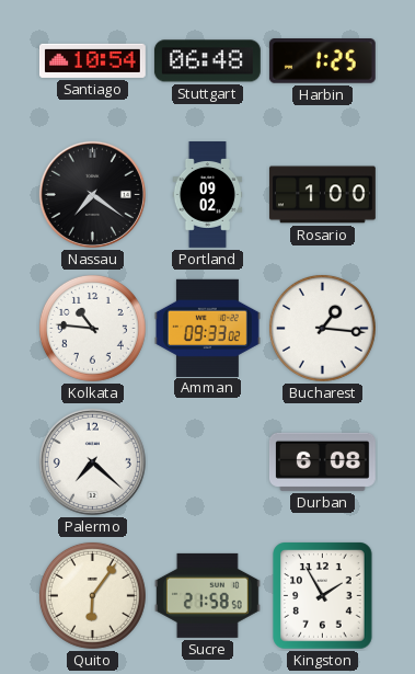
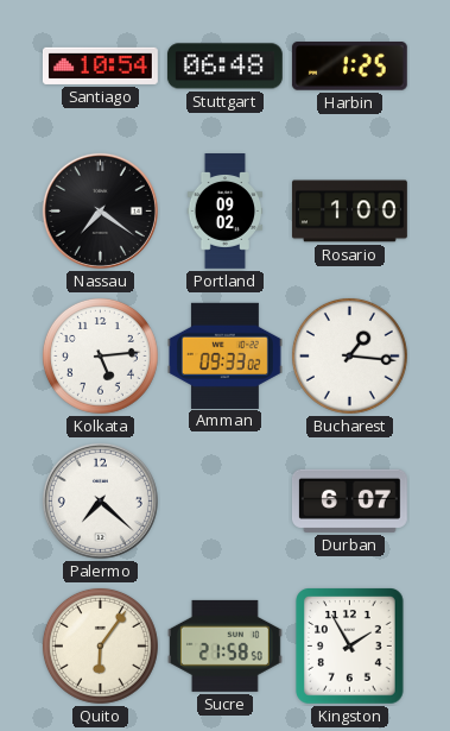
Kolkata: 10:46 -> 5:14 (100, 355)
Durban: 6:08 -> 6:07 (349, 500)
